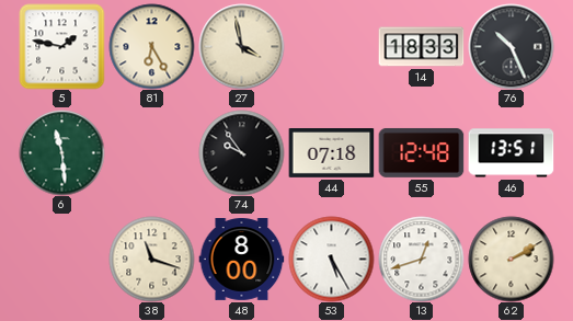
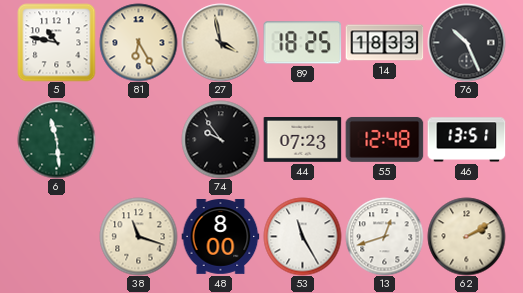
5: 1:47 -> 10:47 (56, 42)
89: none -> 18:25 (302, 43)
44: 07:18 -> 07:23 (302, 140)
53: 5:25 -> 11:25 (302, 236)
